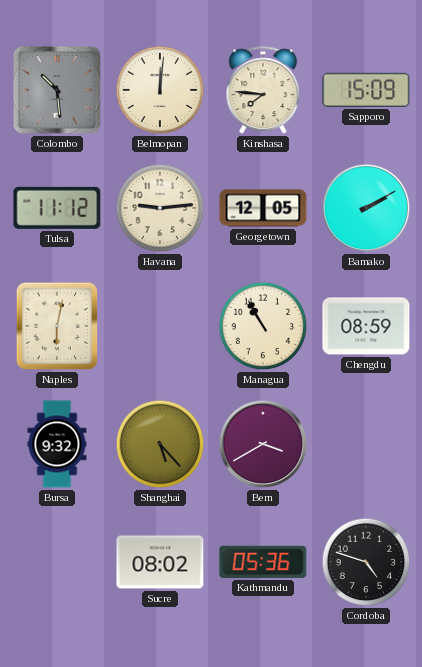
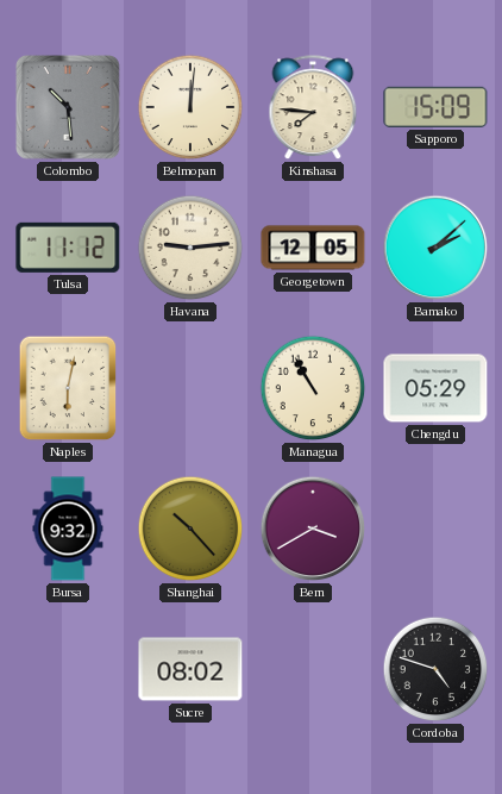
Bamako: 2:10 -> 2:08 (435, 248)
Chengdu: 08:59 -> 05:29 (435, 388)
Shanghai: 5:23 -> 10:23 (190, 529)
Kathmandu: 05:36 -> none (263, 562)
